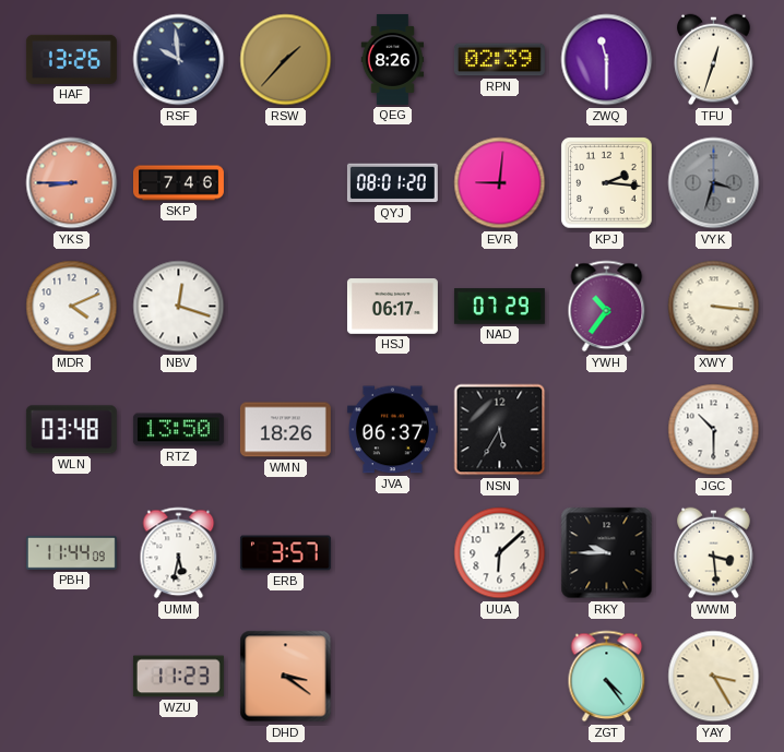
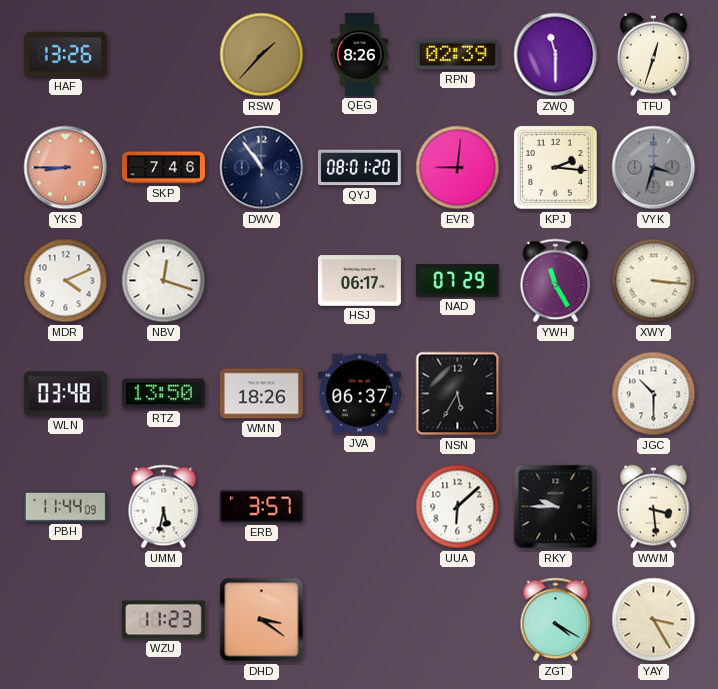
RSF: 9:59 -> none (179, 60)
DWV: none -> 10:54 (262, 168)
YWH: 10:36 -> 11:25 (556, 281)
ZGT: 4:24 -> 4:20 (556, 620)
